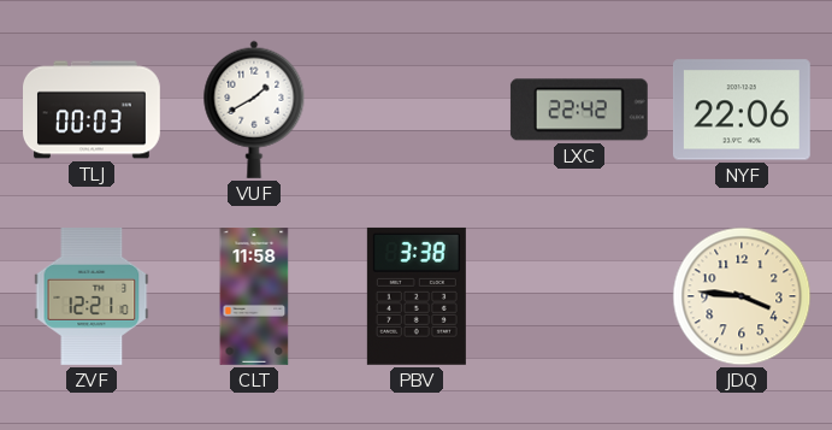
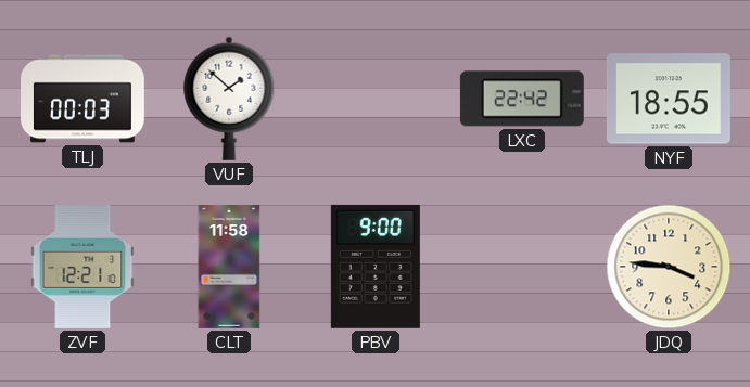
VUF: 1:40 -> 1:52 (229, 99)
NYF: 22:06 -> 18:55 (669, 99)
PBV: 3:38 -> 9:00 (376, 267)
